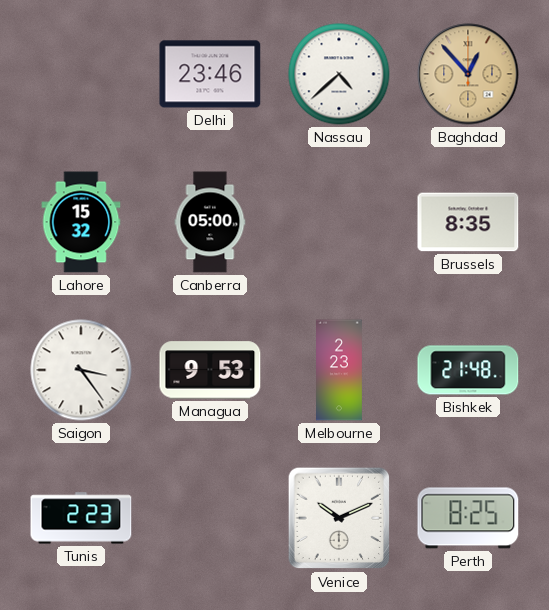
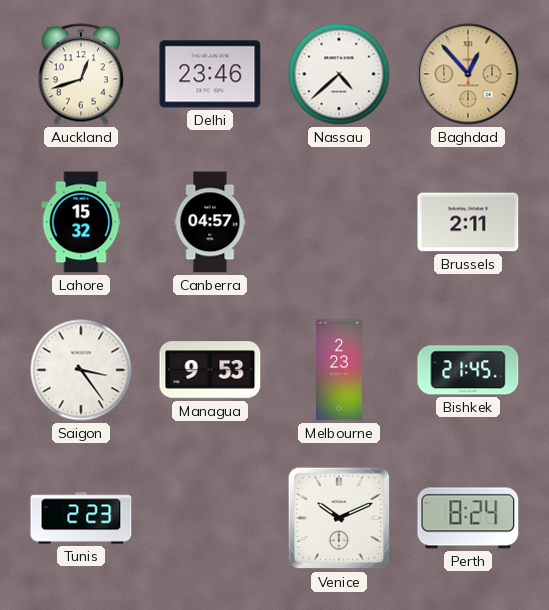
Auckland: none -> 12:42 (80, 74)
Canberra: 05:00 -> 04:57 (210, 222)
Brussels: 8:35 -> 2:11 (468, 222)
Bishkek: 21:48 -> 21:45 (468, 370)
Perth: 8:25 -> 8:24 (468, 518)
